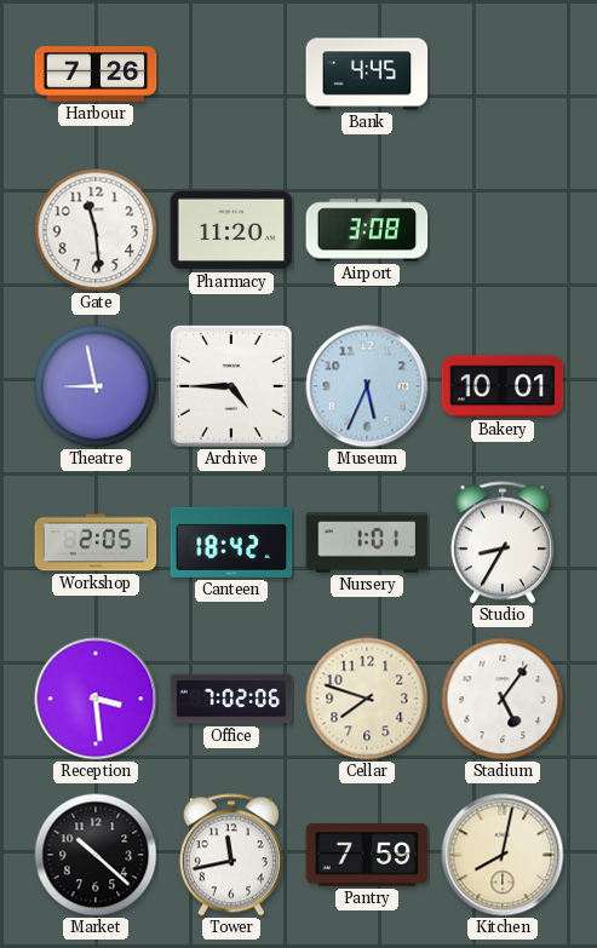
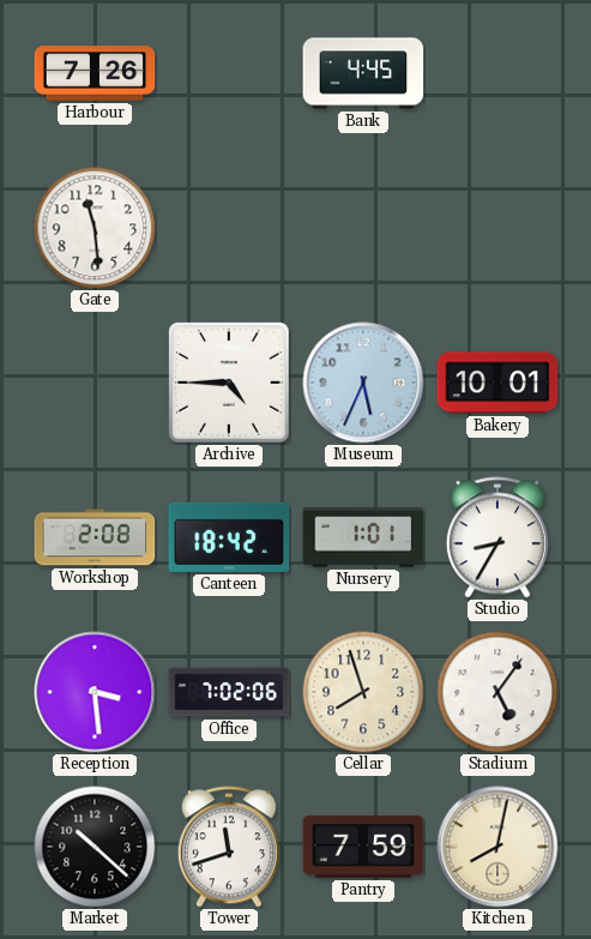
Pharmacy: 11:20 -> none (231, 230)
Airport: 3:08 -> none (367, 230)
Theatre: 8:58 -> none (96, 386)
Workshop: 2:05 -> 2:08 (95, 537)
Cellar: 7:48 -> 7:57 (363, 692)
Tower: 11:43 -> 11:42 (229, 847)
